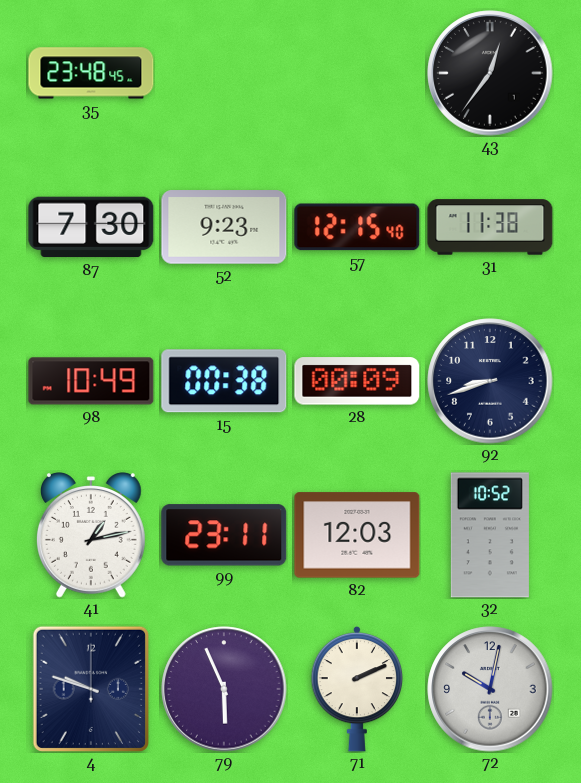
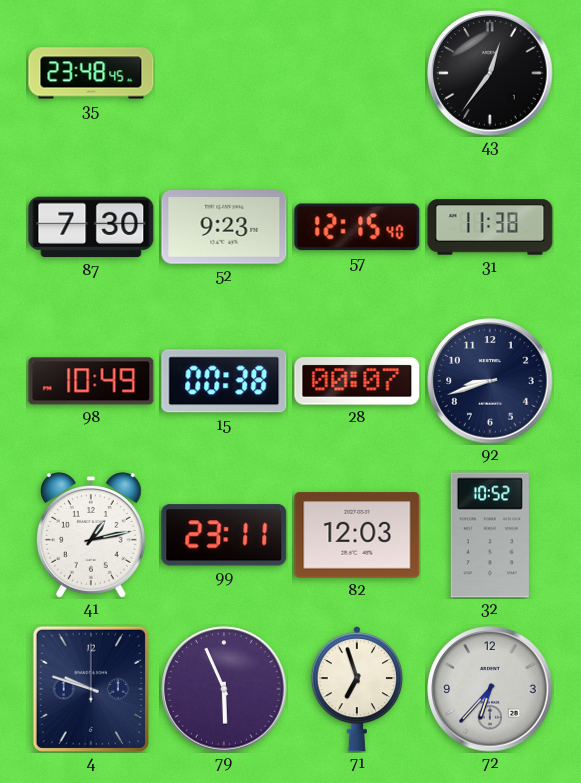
28: 00:09 -> 00:07 (357, 381)
71: 2:11 -> 6:57 (357, 689)
72: 10:02 -> 6:37 (490, 689)
